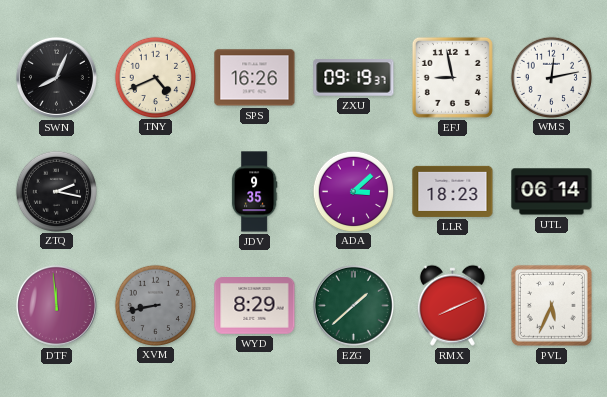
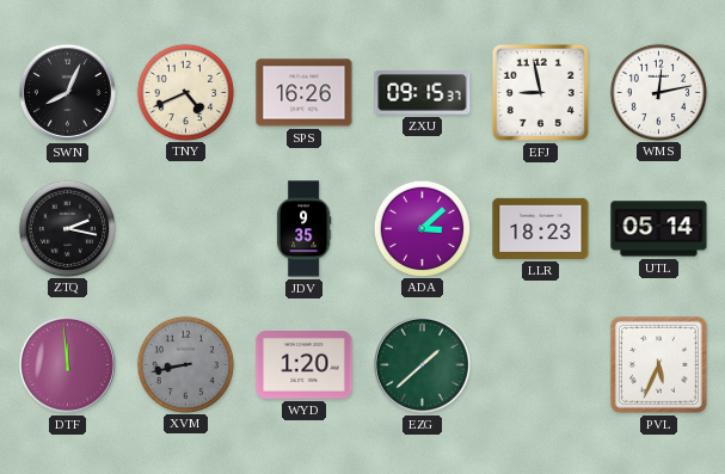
ZXU: 09:19 -> 09:15 (423, 93)
UTL: 06:14 -> 05:14 (659, 229)
WYD: 8:29 -> 1:20 (305, 365)
RMX: 8:11 -> none (452, 305)
